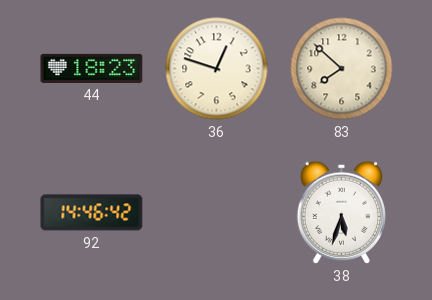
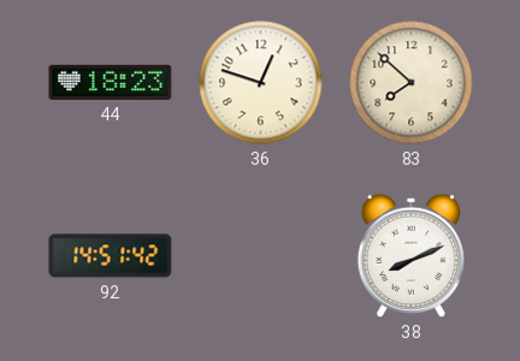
92: 14:46 -> 14:51 (111, 256)
38: 5:33 -> 8:11 (410, 255)
